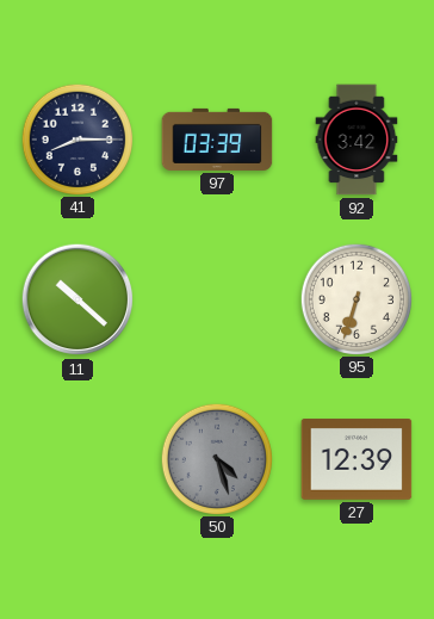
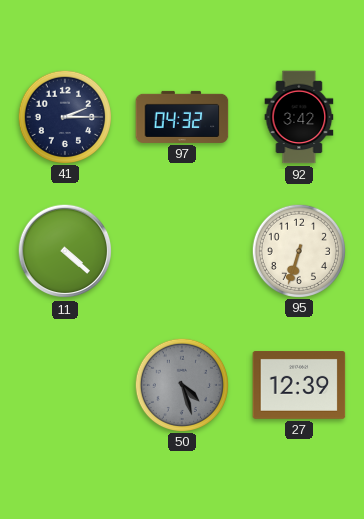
41: 8:15 -> 2:15 (64, 116)
97: 03:39 -> 04:32 (182, 117)
11: 10:22 -> 4:22 (65, 251)
